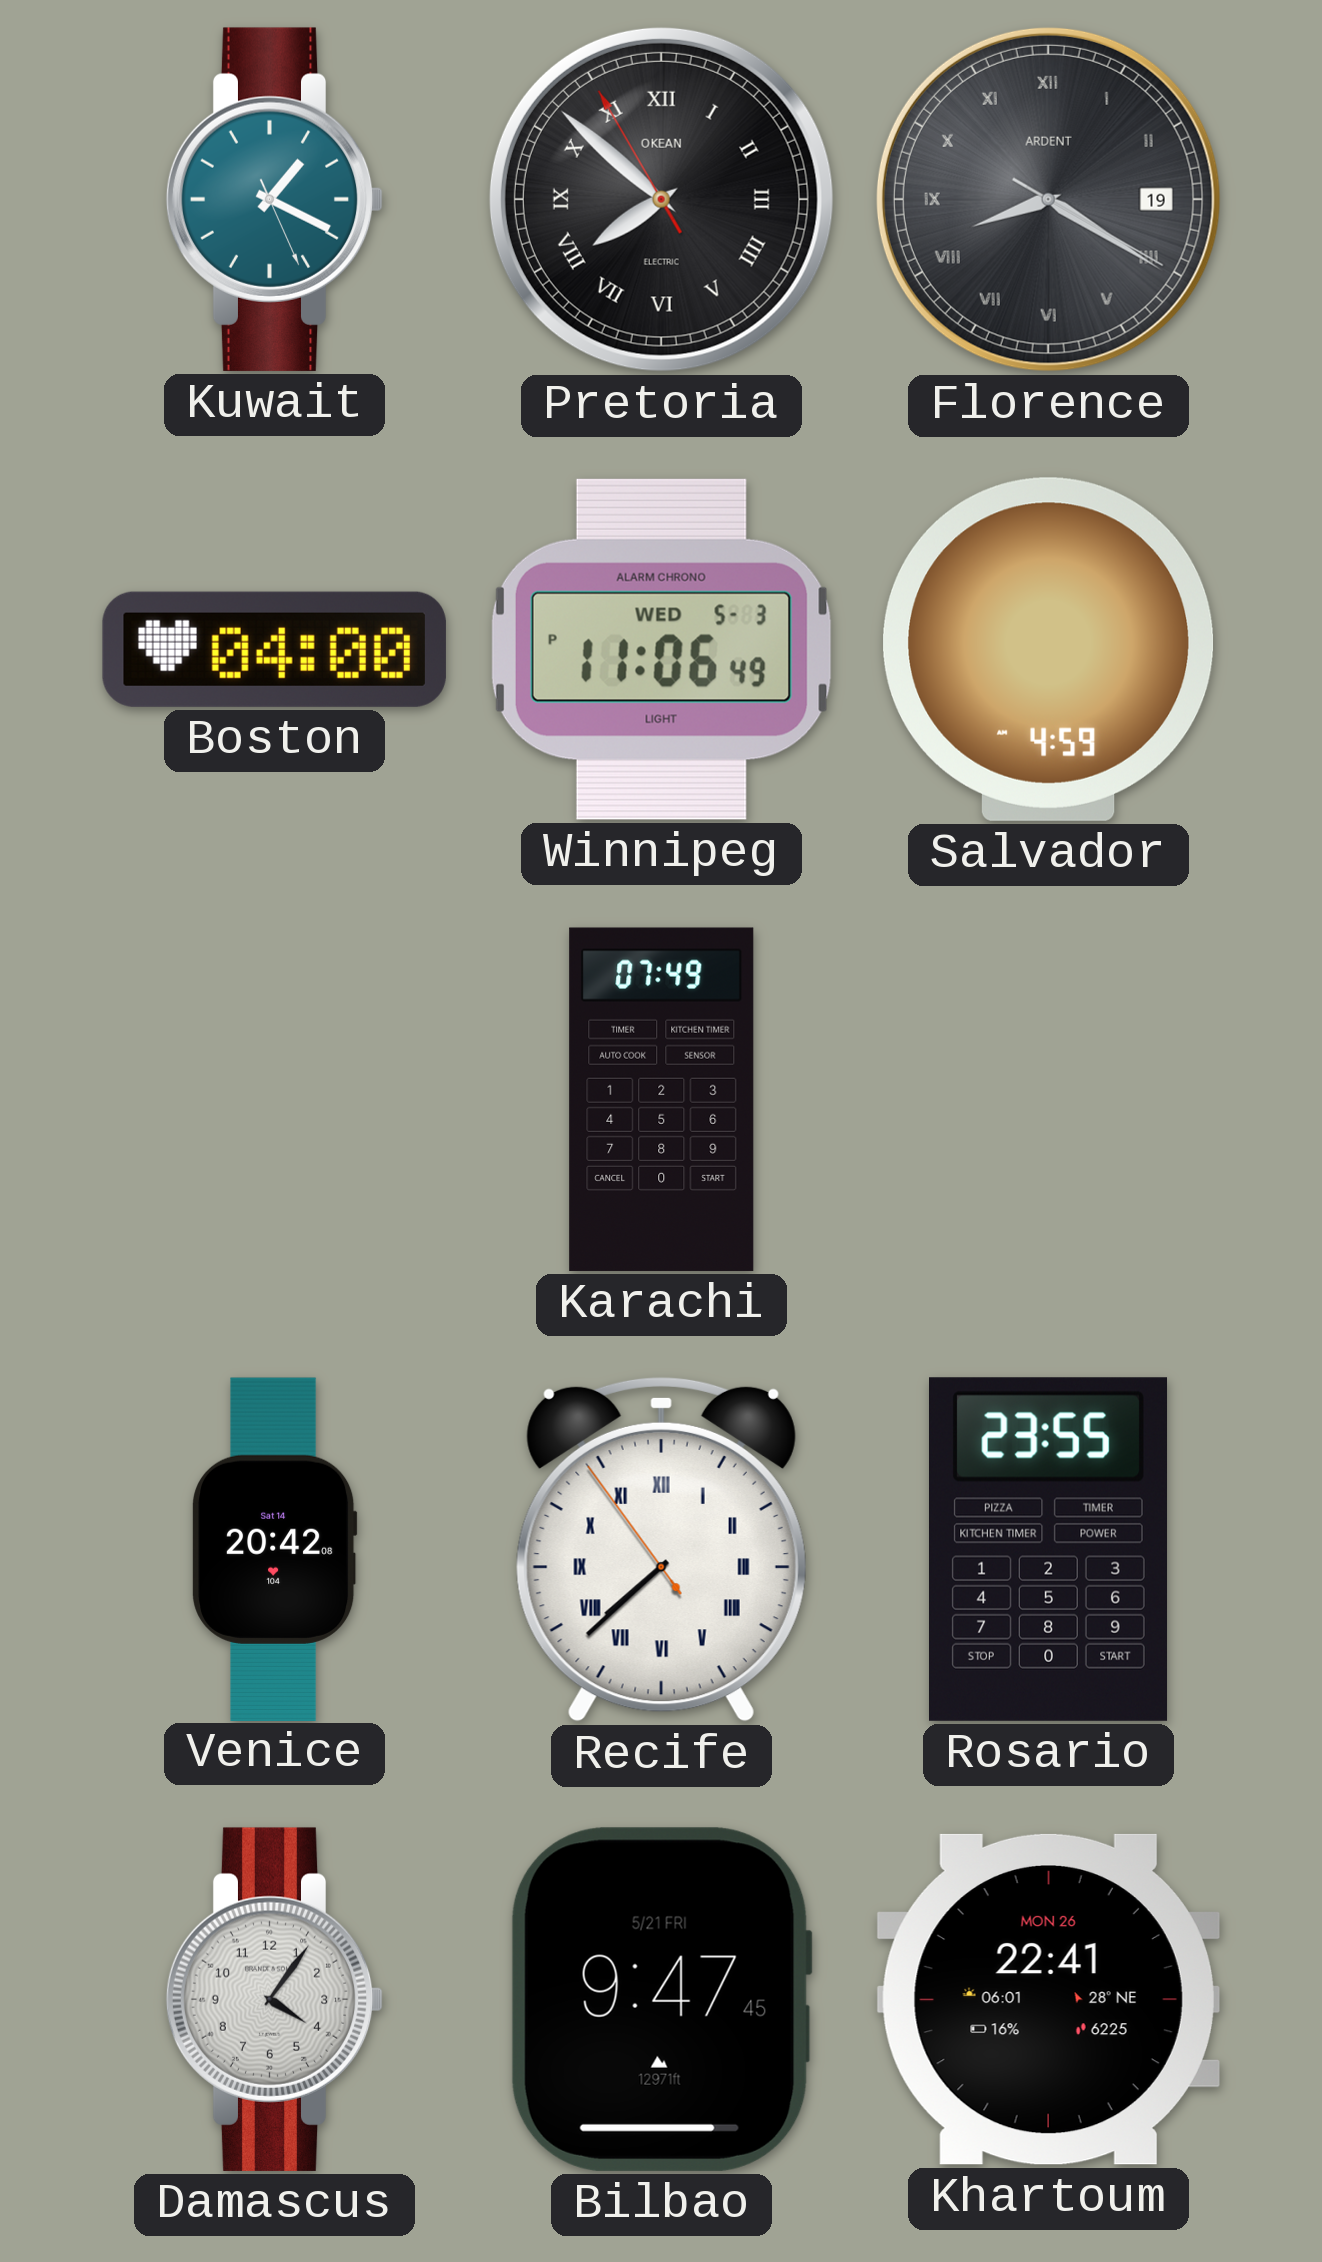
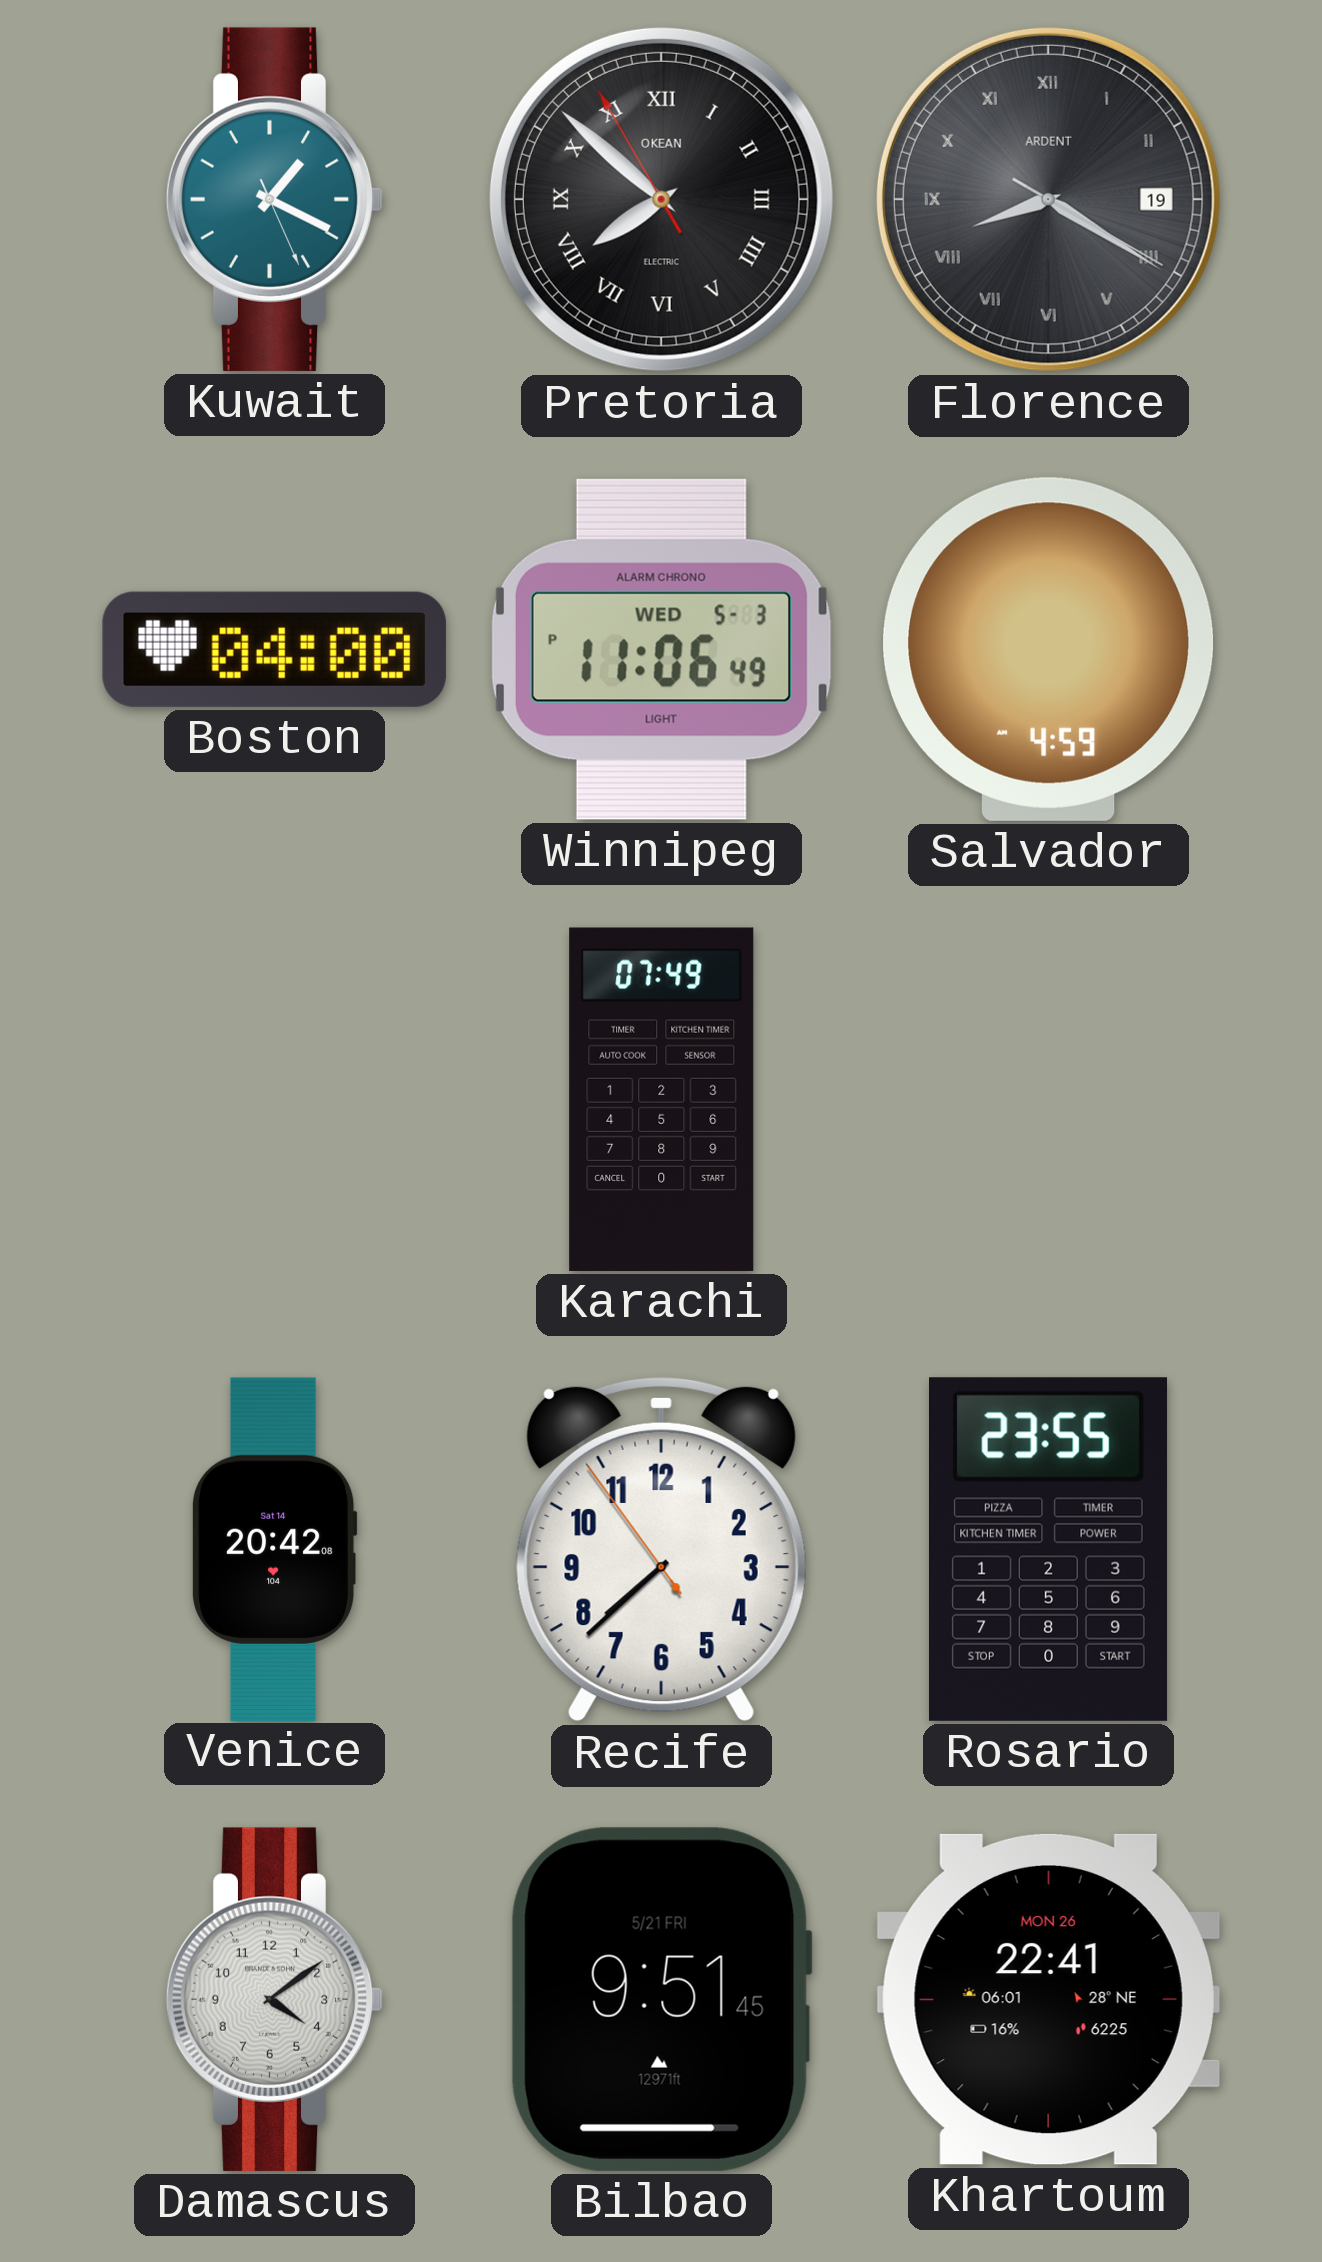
Recife numerals: Roman -> Arabic (661, 1549)
Damascus: 4:06 -> 4:09 (275, 1999)
Bilbao: 9:47 -> 9:51 (661, 1999)
